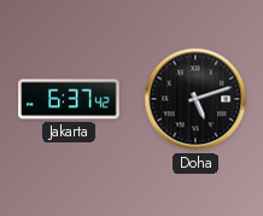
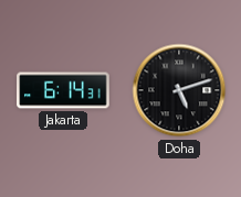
Jakarta: 6:37 -> 6:14 (63, 90)
